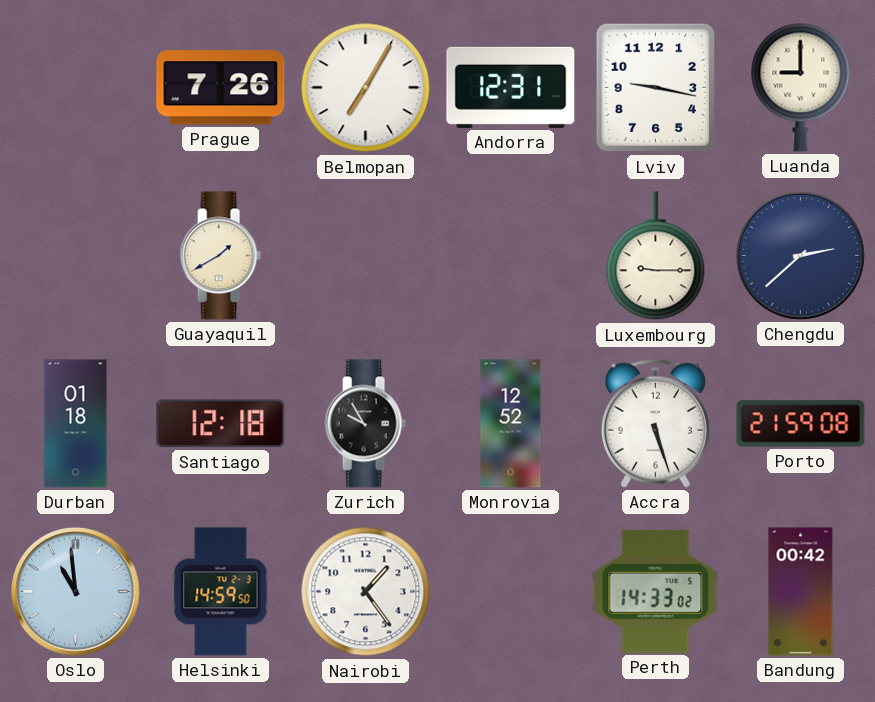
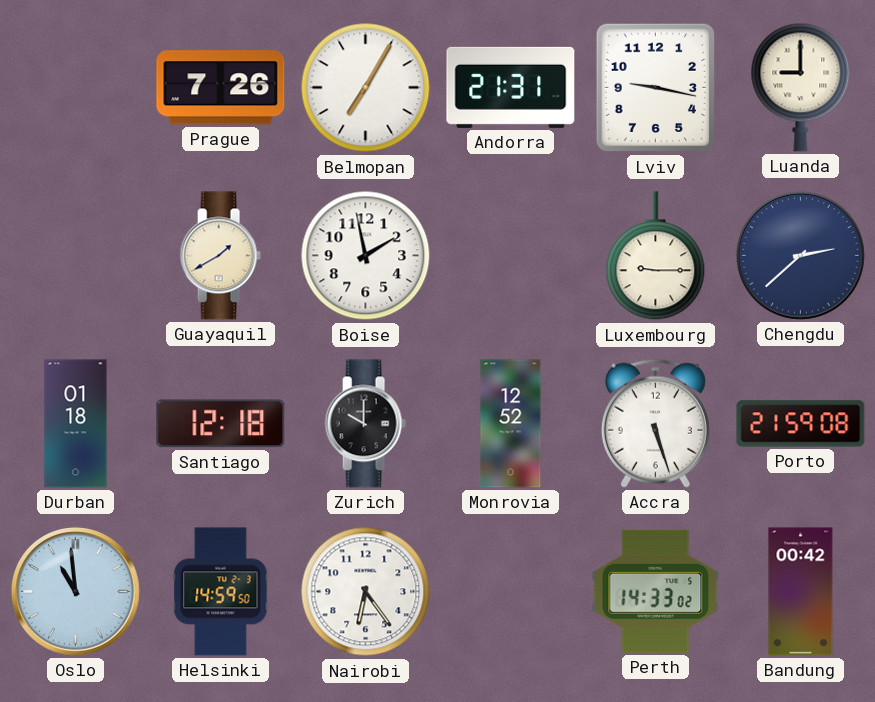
Andorra: 12:31 -> 21:31 (511, 87)
Boise: none -> 1:58 (366, 256)
Zurich: 9:55 -> 10:00 (365, 424)
Nairobi: 1:24 -> 6:24 (366, 592)
